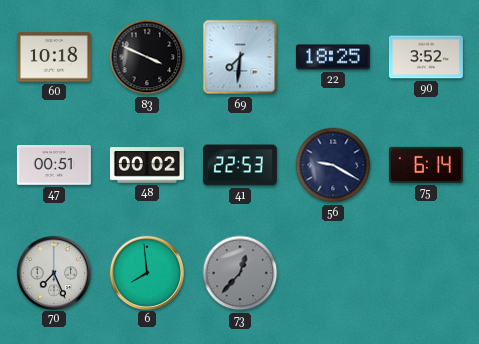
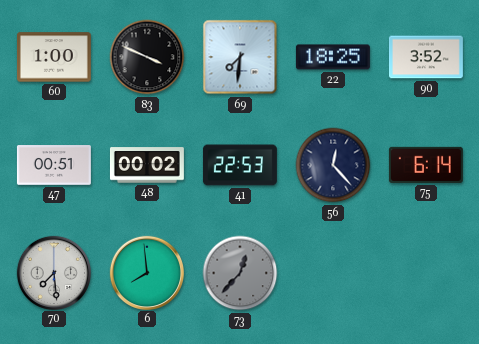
60: 10:18 -> 1:00 (54, 57)
56: 9:20 -> 12:23 (333, 165)
70: 7:26 -> 7:29 (53, 272)
